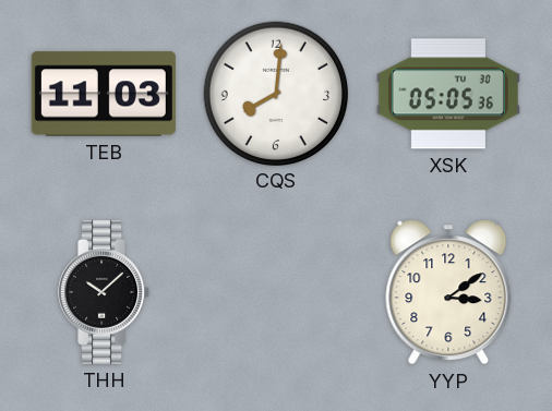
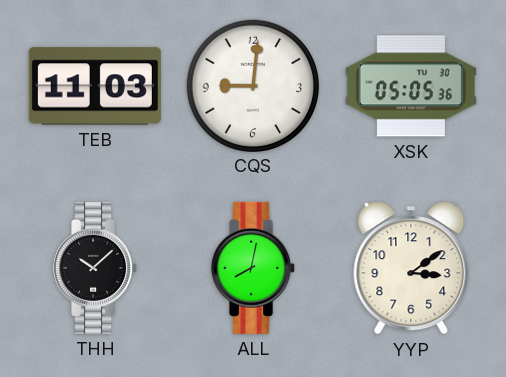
CQS: 8:01 -> 9:01 (252, 85)
ALL: none -> 8:02 (254, 268)
